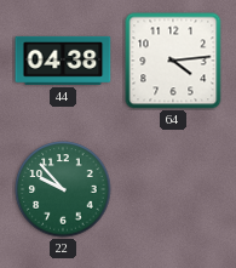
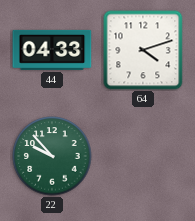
44: 04:38 -> 04:33 (52, 50)
64: 4:14 -> 4:12 (143, 50)
